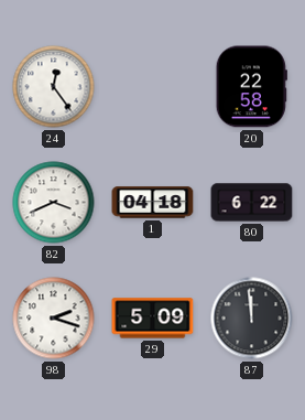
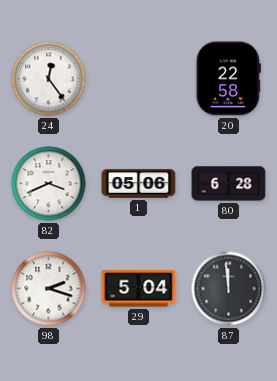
1: 04:18 -> 05:06 (139, 184)
80: 6:22 -> 6:28 (229, 184)
29: 5:09 -> 5:04 (139, 289)
